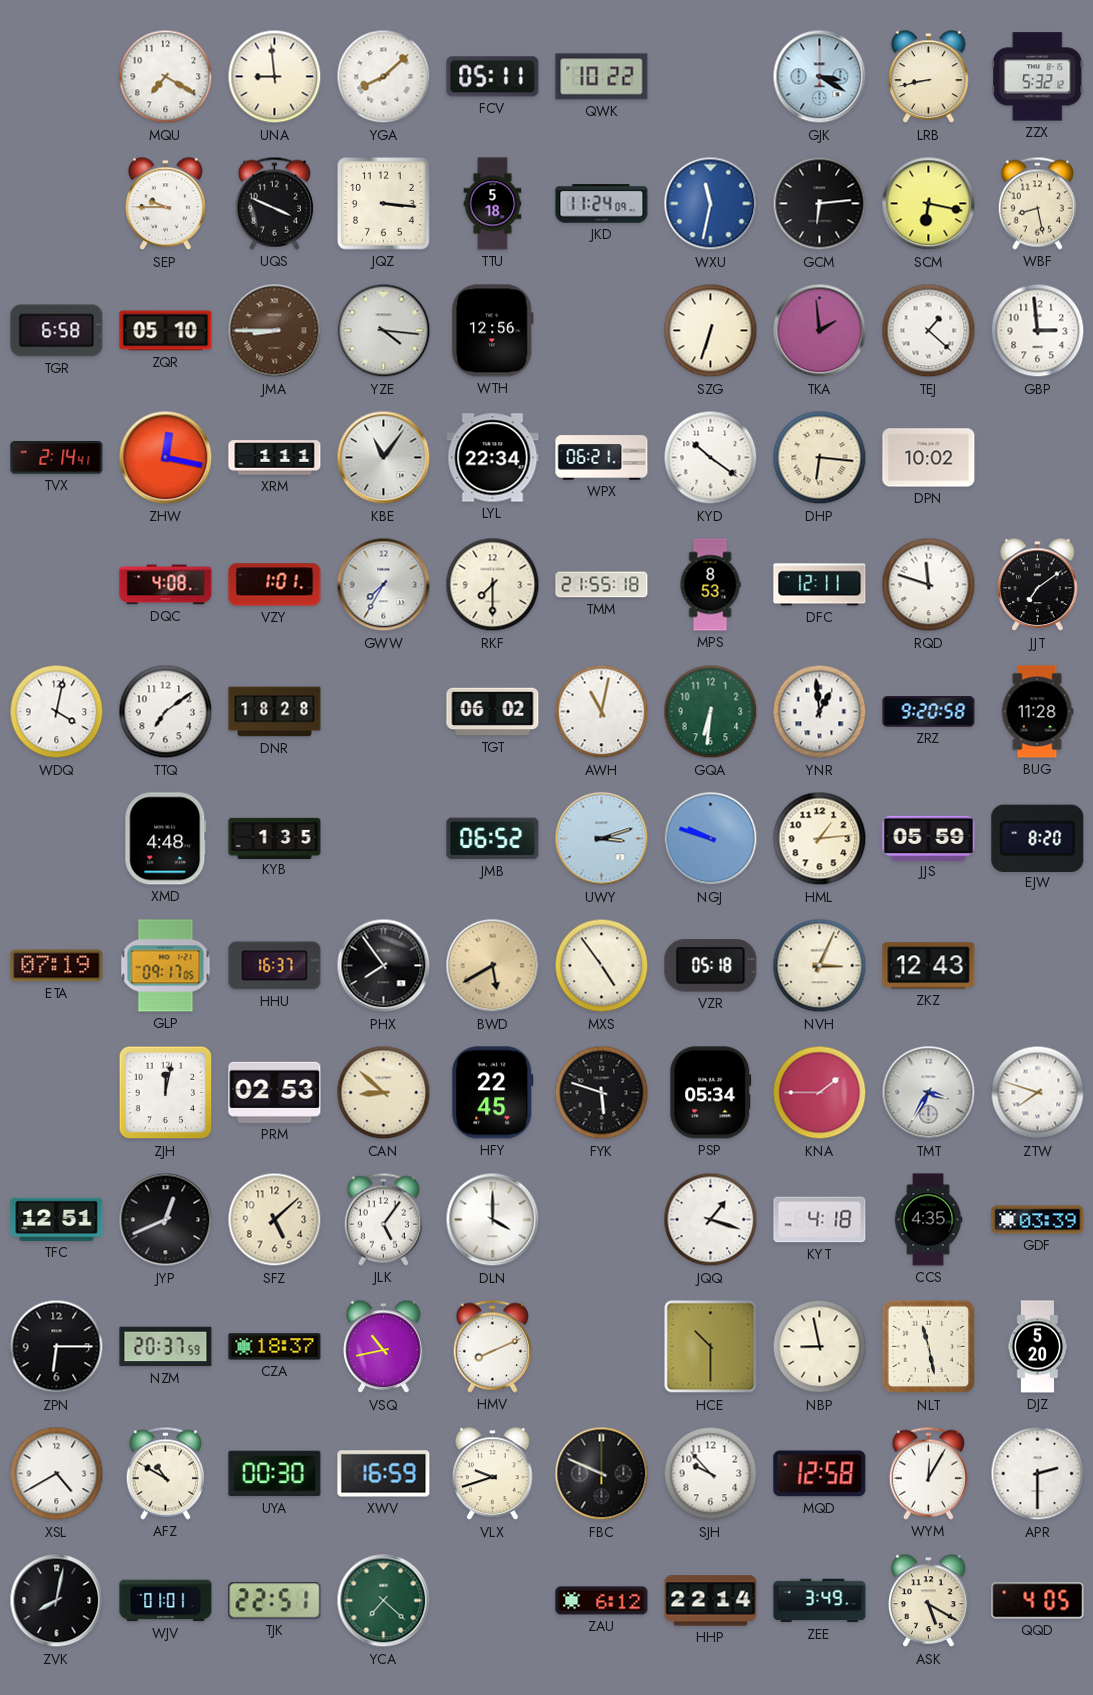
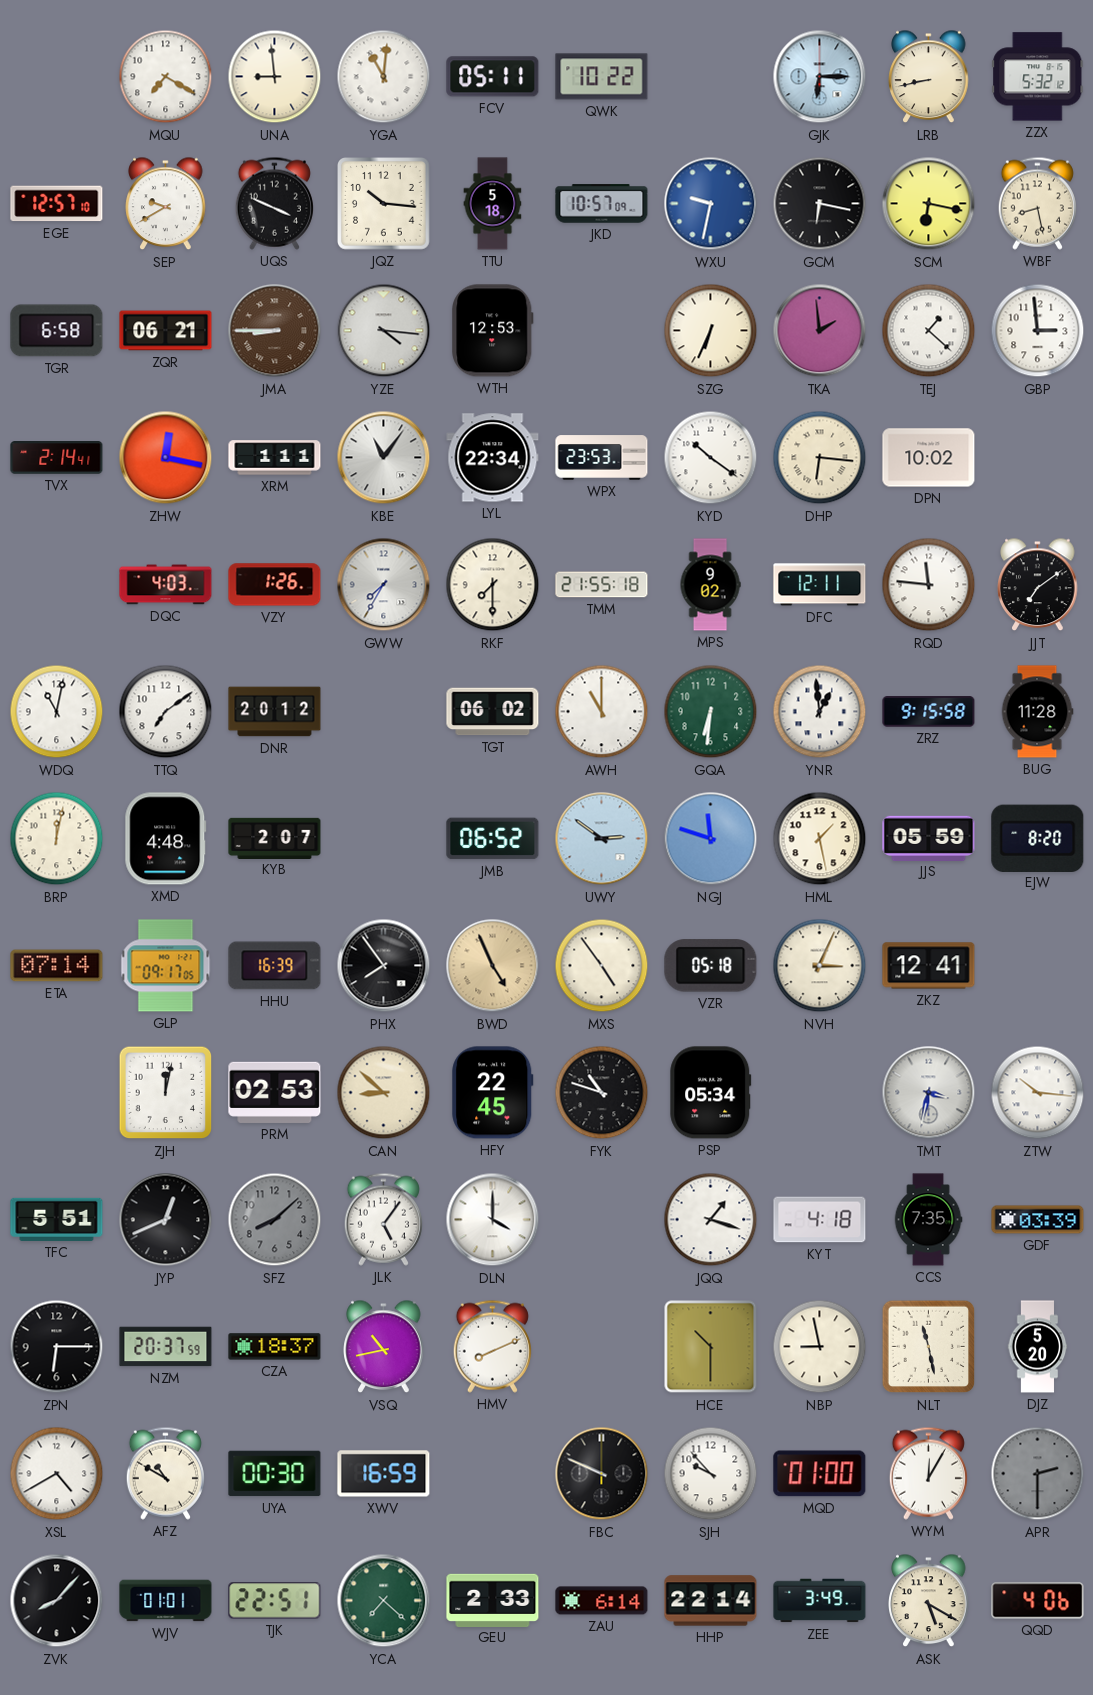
YGA: 8:08 -> 11:01 (384, 77)
GJK: 3:20 -> 6:15 (820, 77)
EGE: none -> 12:57 (57, 204)
SEP: 9:45 -> 9:40 (166, 204)
JQZ: 3:16 -> 10:16 (384, 204)
JKD: 11:24 -> 10:57 (602, 204)
WXU: 11:32 -> 9:32 (711, 204)
GCM: 6:14 -> 6:17 (820, 204)
ZQR: 05:10 -> 06:21 (166, 331)
WTH: 12:56 -> 12:53 (493, 331)
SZG: 6:33 -> 6:34 (711, 331)
WPX: 06:21 -> 23:53 (602, 458)
DQC: 4:08 -> 4:03 (166, 585)
VZY: 1:01 -> 1:26 (275, 585)
MPS: 8:53 -> 9:02 (710, 585)
RQD: 11:48 -> 11:46 (929, 585)
WDQ: 4:02 -> 11:02 (57, 712)
DNR: 18:28 -> 20:12 (275, 712)
AWH: 11:02 -> 11:00 (602, 712)
ZRZ: 9:20 -> 9:15 (929, 712)
BRP: none -> 12:02 (57, 839)
KYB: 1:35 -> 2:07 (275, 838)
UWY: 3:12 -> 2:51 (602, 839)
NGJ: 9:48 -> 11:48 (711, 839)
HML: 1:14 -> 1:28 (820, 839)
ETA: 07:19 -> 07:14 (57, 966)
HHU: 16:37 -> 16:39 (275, 966)
BWD: 5:40 -> 4:56 (493, 966)
ZKZ: 12:43 -> 12:41 (929, 966)
FYK: 5:48 -> 10:48 (602, 1093)
KNA: 1:45 -> none (820, 1093)
TMT: 3:35 -> 3:32 (929, 1093)
ZTW: 7:48 -> 10:16 (1038, 1093)
TFC: 12:51 -> 5:51 (57, 1219)
SFZ: 5:08 -> 8:08 (275, 1220)
SFZ dial: cream -> grey (275, 1220)
CCS: 4:35 -> 7:35 (928, 1220)
VLX: 9:42 -> none (493, 1474)
MQD: 12:58 -> 01:00 (820, 1474)
APR dial: white -> grey (1038, 1474)
ZVK: 8:02 -> 8:07 (57, 1601)
GEU: none -> 2:33 (493, 1600)
ZAU: 6:12 -> 6:14 (602, 1601)
QQD: 4:05 -> 4:06 (1038, 1601)
